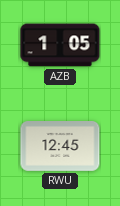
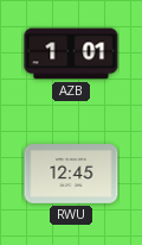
AZB: 1:05 -> 1:01 (71, 54)
